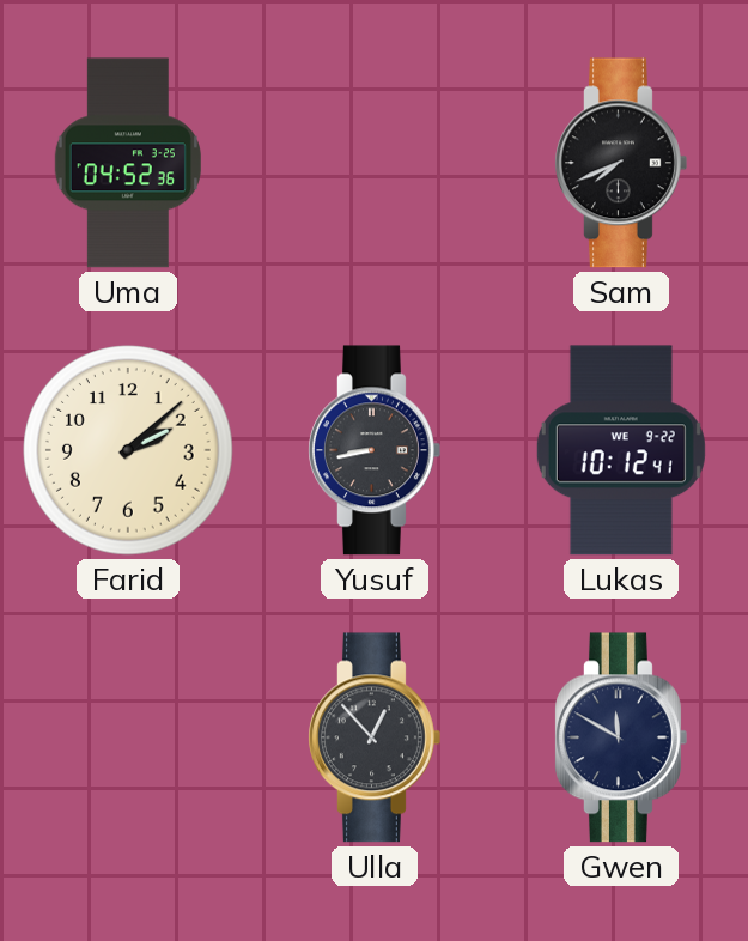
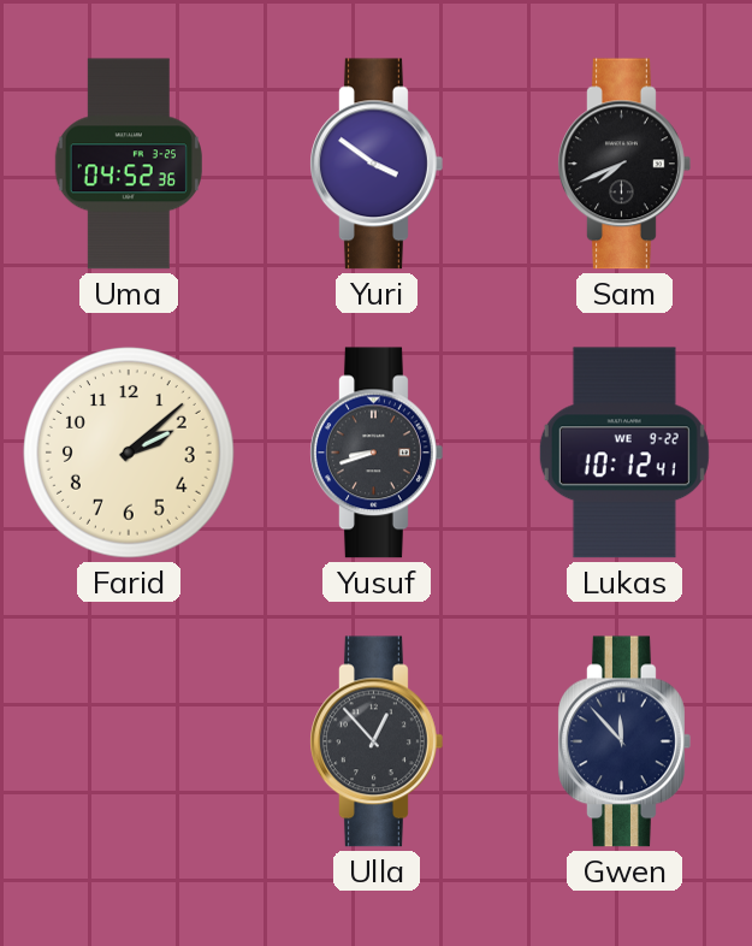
Yuri: none -> 3:51 (377, 164)
Yusuf: 8:43 -> 8:42 (377, 453)
Gwen: 11:50 -> 11:53 (624, 741)
